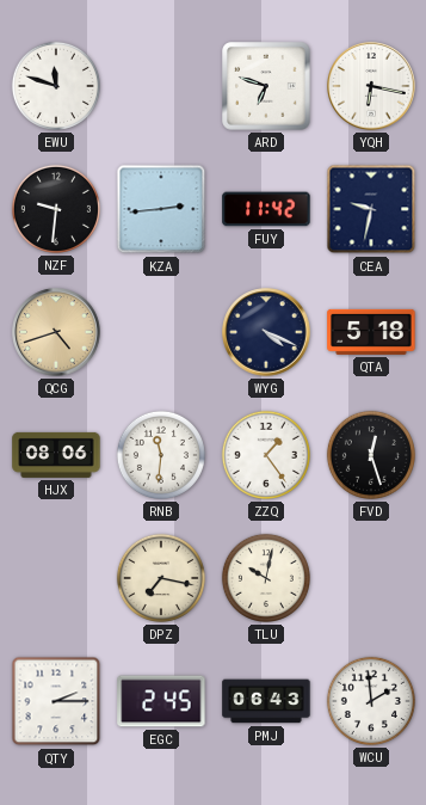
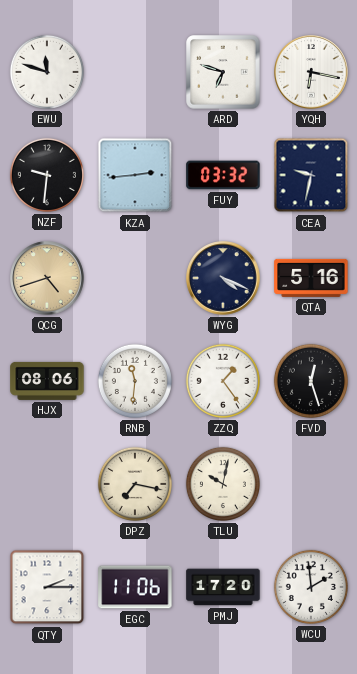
FUY: 11:42 -> 03:32 (223, 175)
QTA: 5:18 -> 5:16 (311, 278)
EGC: 2:45 -> 11:06 (135, 587)
PMJ: 06:43 -> 17:20 (223, 587)
